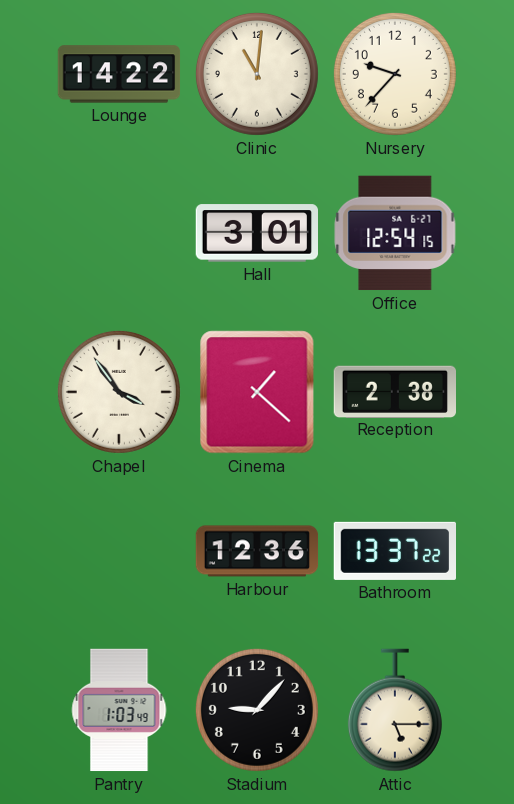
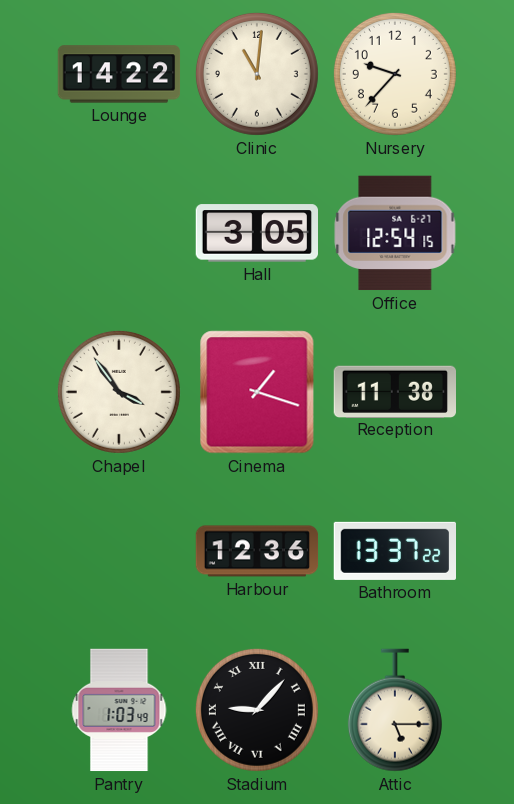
Hall: 3:01 -> 3:05 (256, 233)
Cinema: 1:22 -> 1:18 (257, 392)
Reception: 2:38 -> 11:38 (394, 391)
Stadium numerals: Arabic -> Roman (257, 710)
